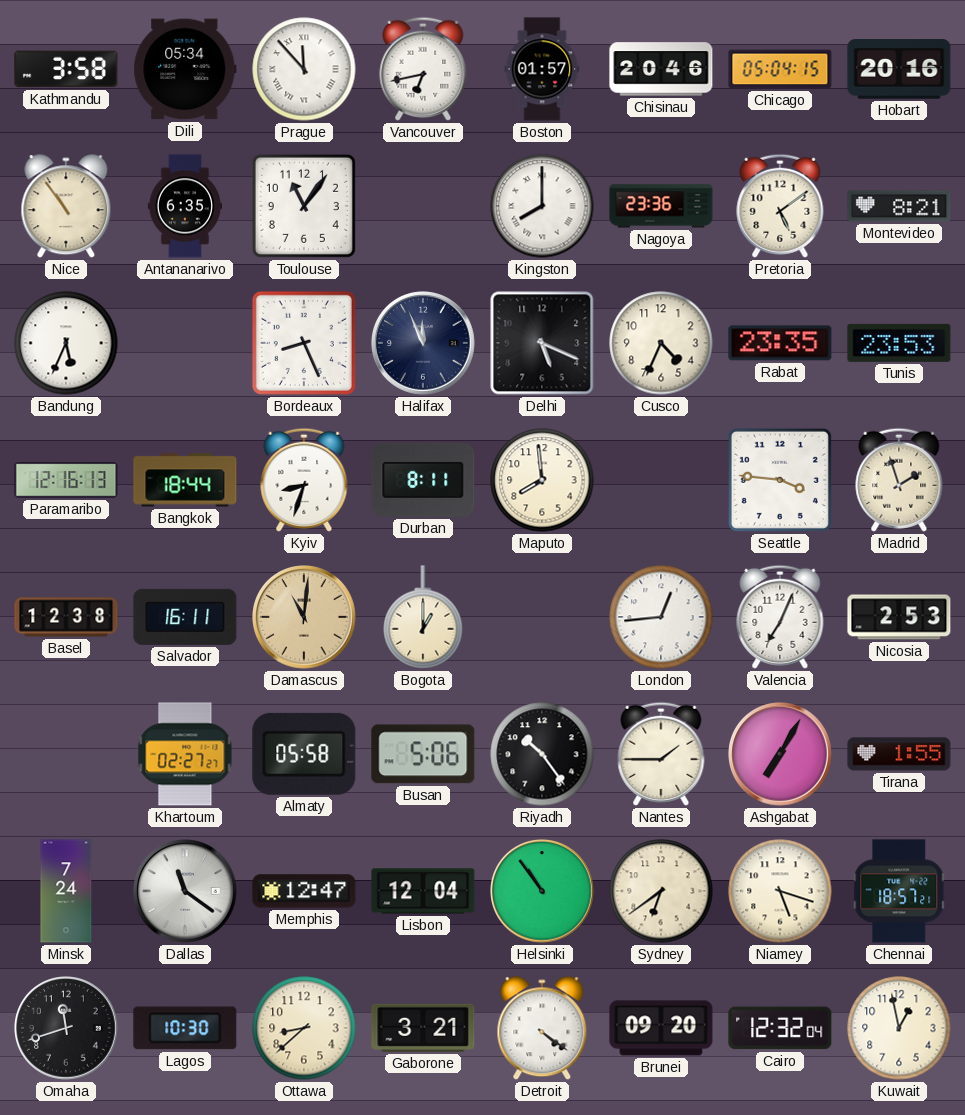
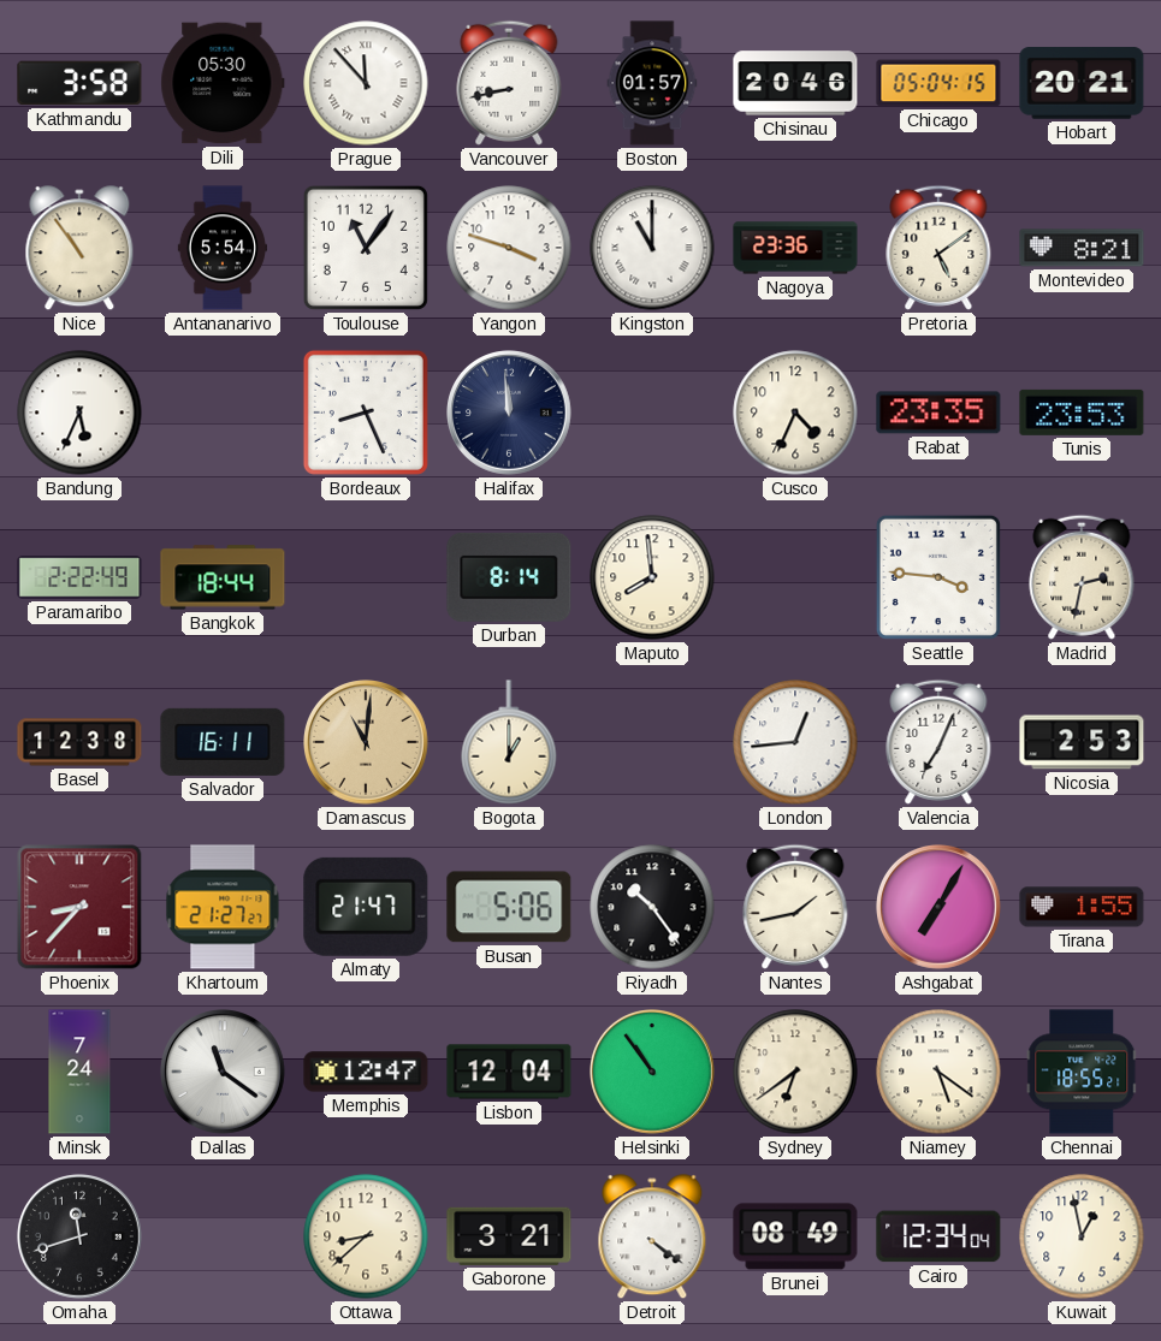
Dili: 05:34 -> 05:30 (223, 83)
Vancouver: 6:43 -> 8:43 (509, 83)
Hobart: 20:16 -> 20:21 (1082, 83)
Antananarivo: 6:35 -> 5:54 (221, 248)
Yangon: none -> 3:48 (509, 248)
Kingston: 8:00 -> 11:00 (652, 248)
Halifax: 11:56 -> 11:59 (510, 414)
Delhi: 5:19 -> none (542, 343)
Paramaribo: 12:16 -> 2:22 (79, 577)
Kyiv: 8:33 -> none (304, 480)
Durban: 8:11 -> 8:14 (509, 577)
Madrid: 1:57 -> 2:32 (1082, 577)
Phoenix: none -> 8:37 (79, 907)
Khartoum: 02:27 -> 21:27 (223, 907)
Almaty: 05:58 -> 21:47 (366, 907)
Nantes: 1:45 -> 1:43 (795, 907)
Niamey: 5:18 -> 5:21 (938, 1072)
Chennai: 18:57 -> 18:55 (1082, 1072)
Lagos: 10:30 -> none (185, 1028)
Brunei: 09:20 -> 08:49 (795, 1236)
Cairo: 12:32 -> 12:34 (938, 1236)
